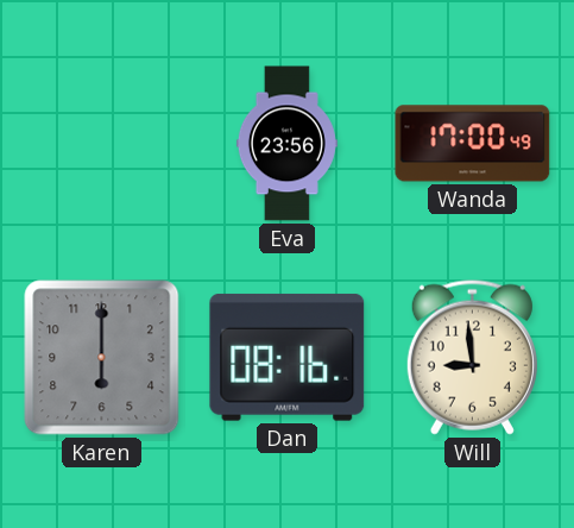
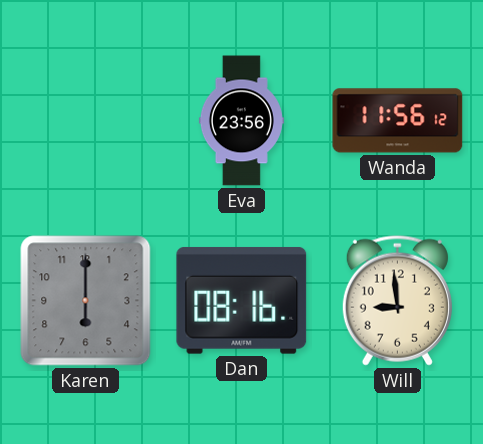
Wanda: 17:00 -> 11:56 (398, 121)
